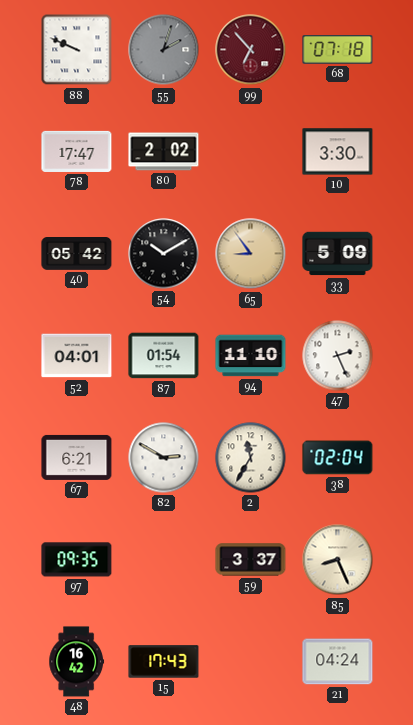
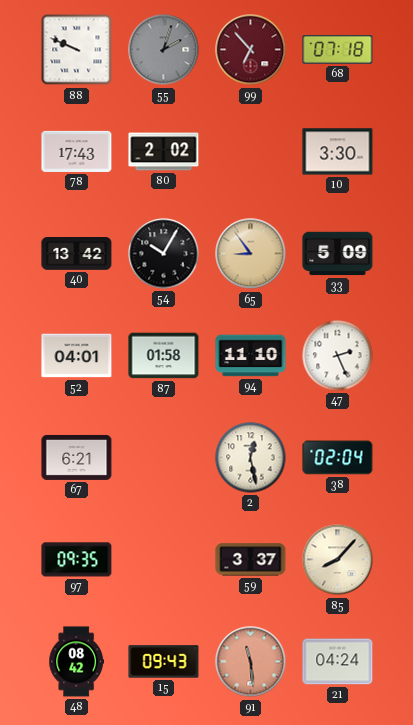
78: 17:47 -> 17:43 (77, 151)
40: 05:42 -> 13:42 (77, 254)
54: 10:10 -> 10:05 (164, 254)
87: 01:54 -> 01:58 (164, 356)
82: 2:50 -> none (164, 458)
2: 11:35 -> 12:28 (251, 458)
85: 8:26 -> 8:07 (338, 560)
48: 16:42 -> 08:42 (77, 662)
15: 17:43 -> 09:43 (164, 662)
91: none -> 11:29 (251, 662)
